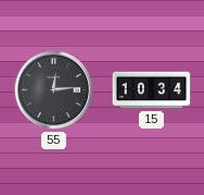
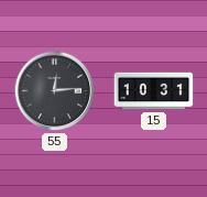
15: 10:34 -> 10:31 (154, 91)
